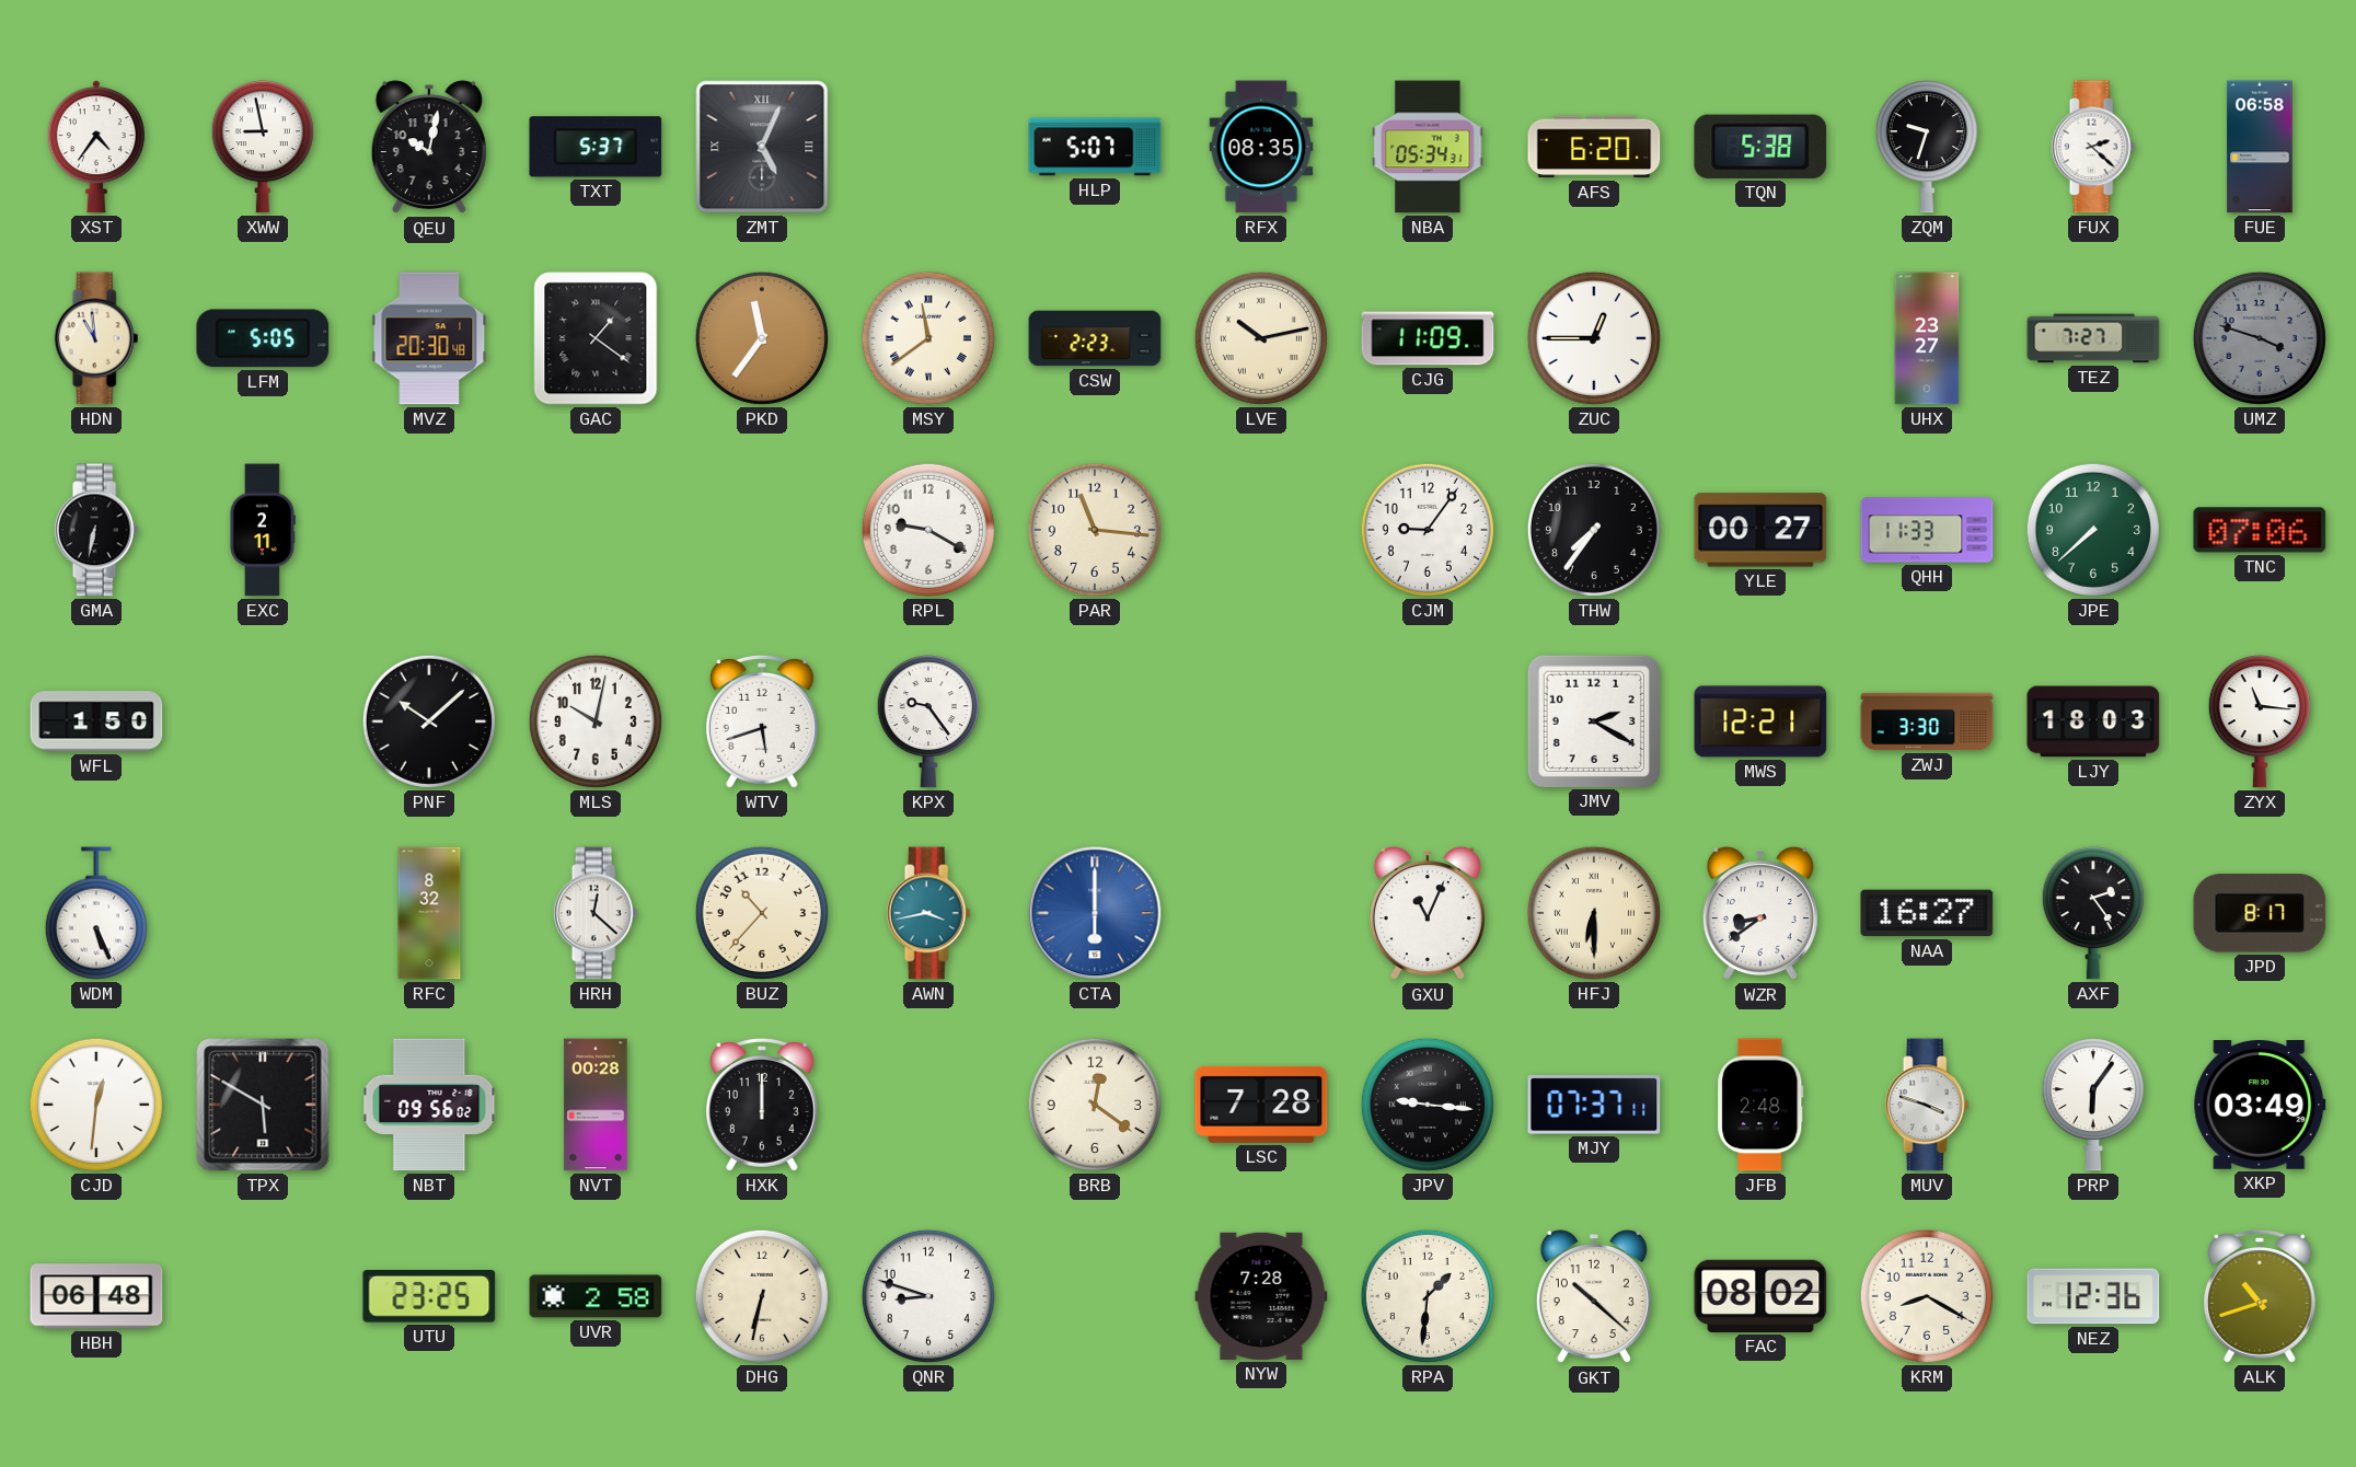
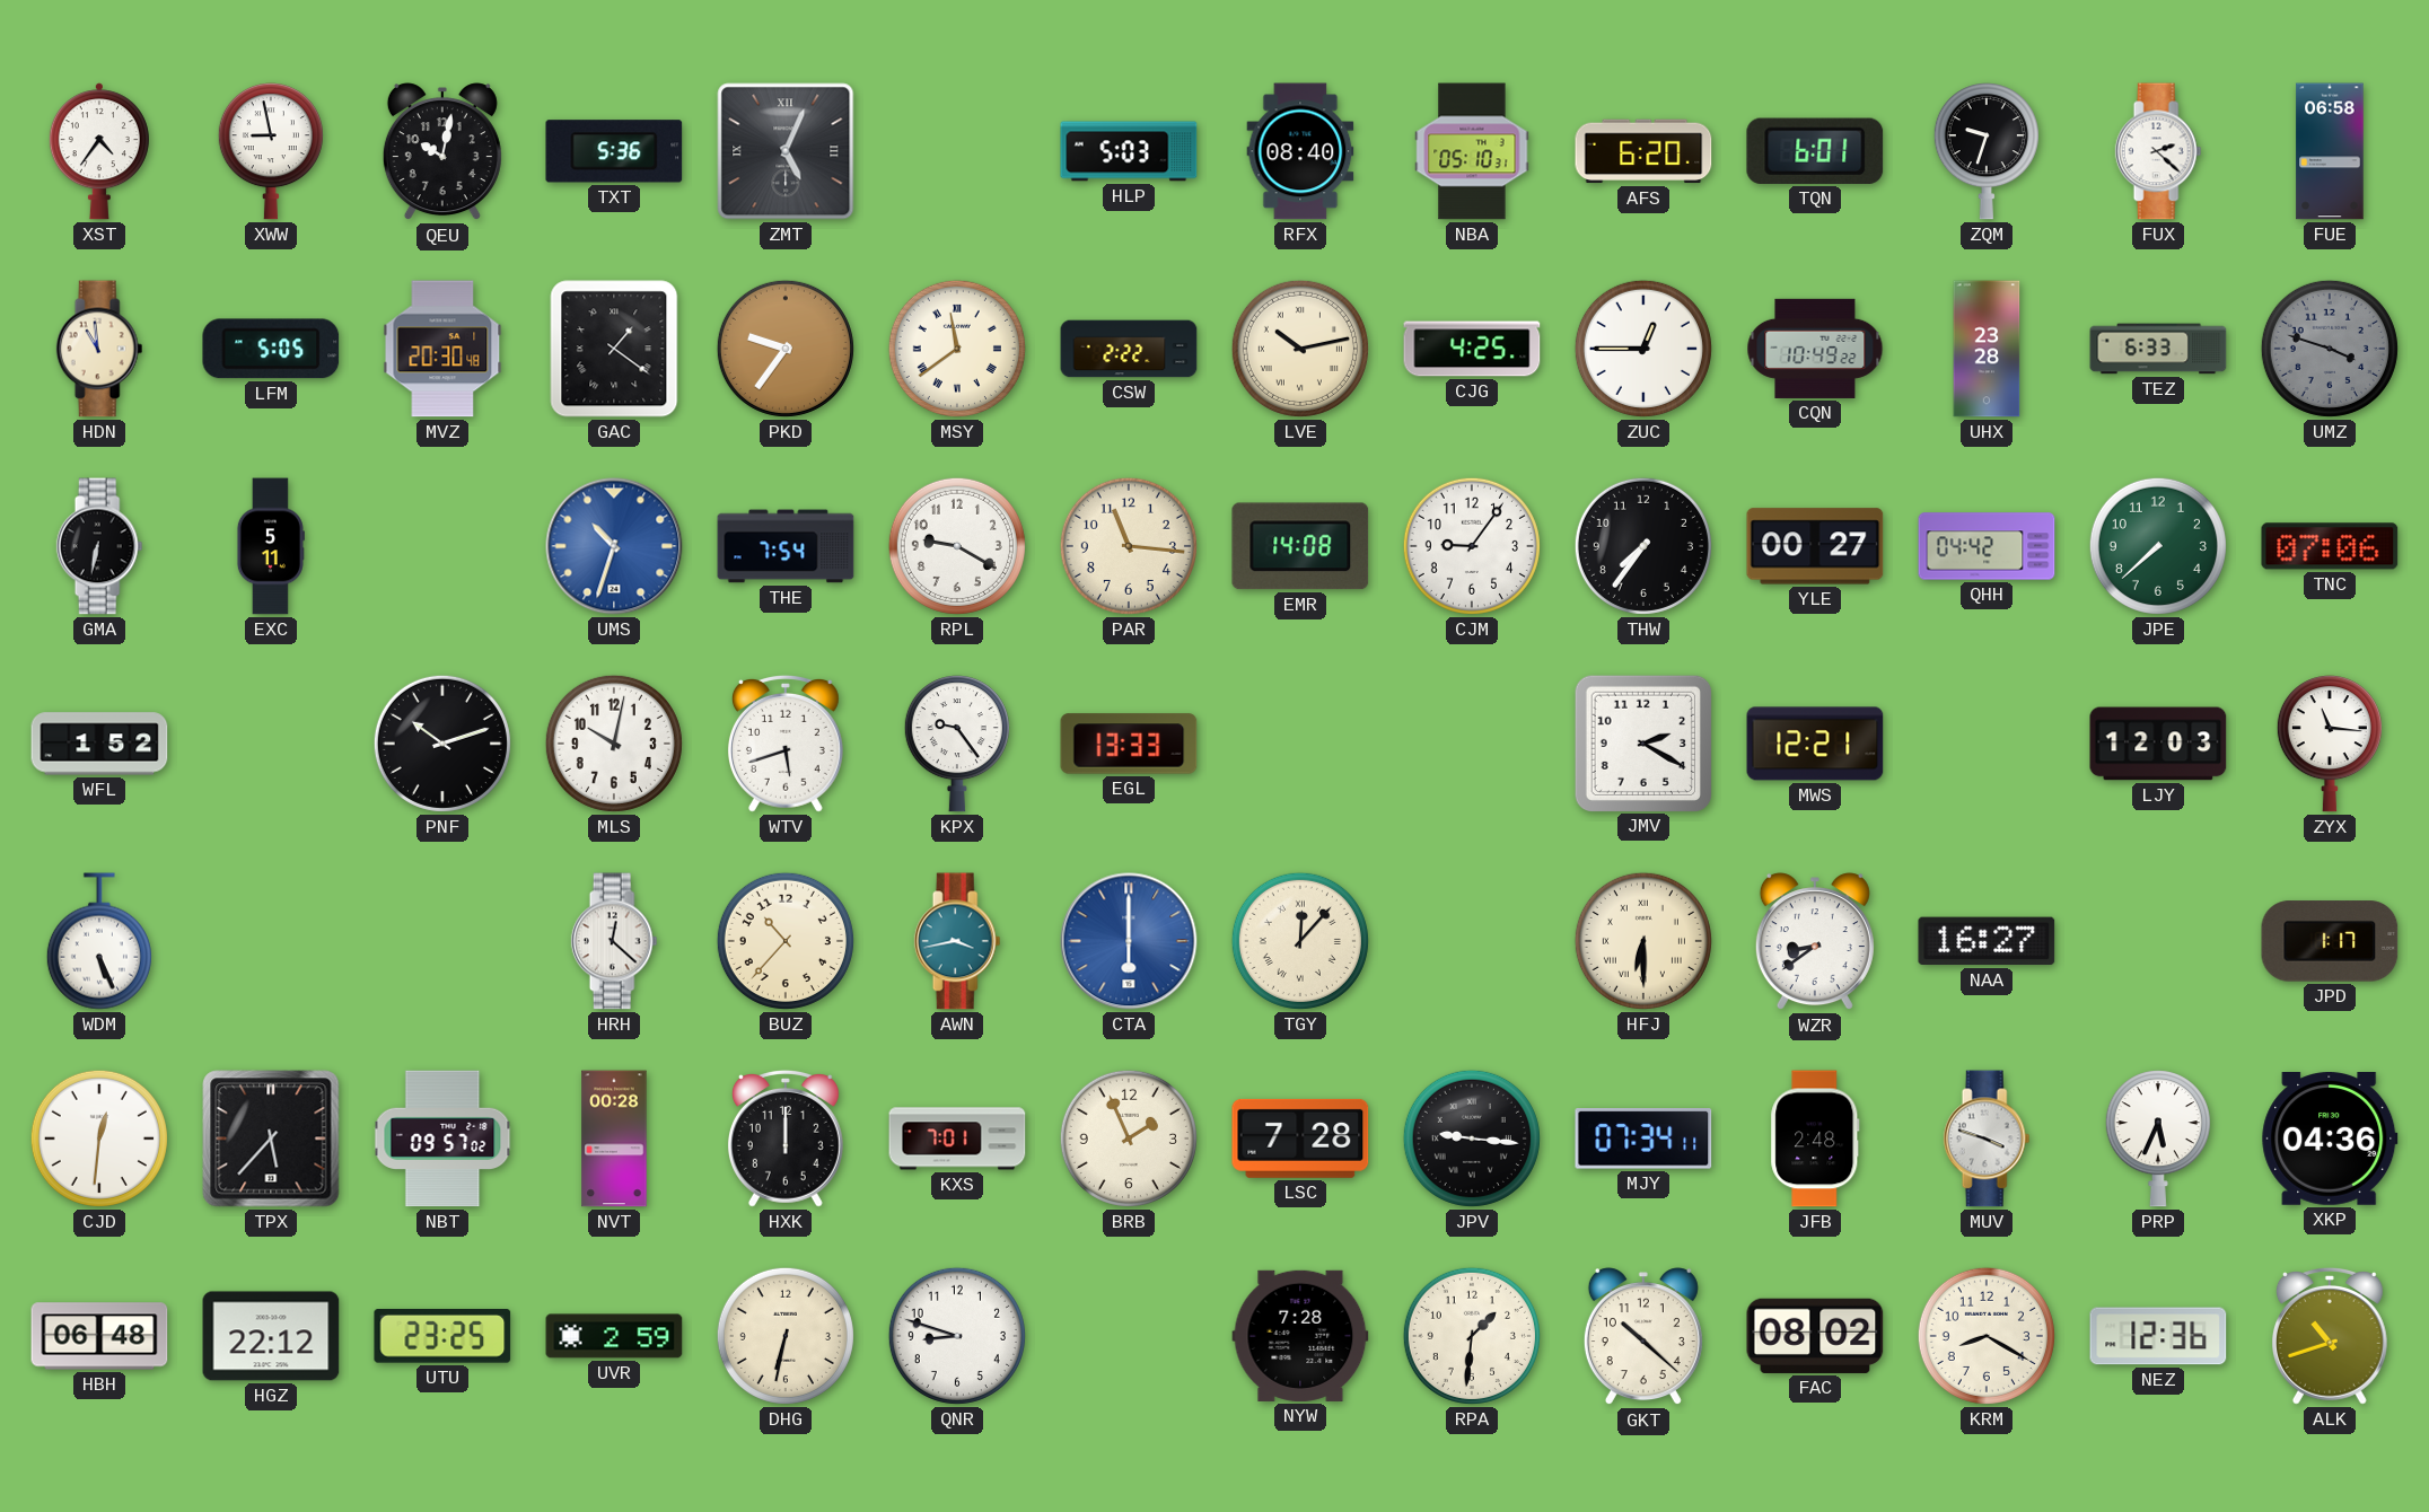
TXT: 5:37 -> 5:36 (614, 151)
HLP: 5:07 -> 5:03 (1129, 151)
RFX: 08:35 -> 08:40 (1300, 151)
NBA: 05:34 -> 05:10 (1472, 151)
TQN: 5:38 -> 6:01 (1815, 151)
PKD: 11:36 -> 9:36 (786, 349)
CSW: 2:23 -> 2:22 (1129, 349)
CJG: 11:09 -> 4:25 (1472, 349)
CQN: none -> 10:49 (1815, 349)
UHX: 23:27 -> 23:28 (1987, 349)
TEZ: 7:27 -> 6:33 (2158, 349)
EXC: 2:11 -> 5:11 (270, 546)
UMS: none -> 10:33 (614, 546)
THE: none -> 7:54 (786, 546)
EMR: none -> 14:08 (1300, 546)
QHH: 11:33 -> 04:42 (1987, 546)
WFL: 1:50 -> 1:52 (99, 744)
PNF: 10:08 -> 10:12 (442, 744)
EGL: none -> 13:33 (1129, 744)
ZWJ: 3:30 -> none (1927, 721)
LJY: 18:03 -> 12:03 (2158, 744)
RFC: 8:32 -> none (429, 913)
TGY: none -> 12:07 (1300, 941)
GXU: 11:04 -> none (1428, 914)
AXF: 2:24 -> none (2093, 913)
JPD: 8:17 -> 1:17 (2330, 941)
TPX: 5:50 -> 5:37 (271, 1139)
NBT: 09:56 -> 09:57 (442, 1139)
KXS: none -> 7:01 (957, 1139)
BRB: 12:21 -> 1:56 (1129, 1139)
MJY: 07:37 -> 07:34 (1643, 1139)
PRP: 6:06 -> 5:34 (2158, 1139)
XKP: 03:49 -> 04:36 (2330, 1140)
HGZ: none -> 22:12 (271, 1336)
UVR: 2:58 -> 2:59 (614, 1336)
